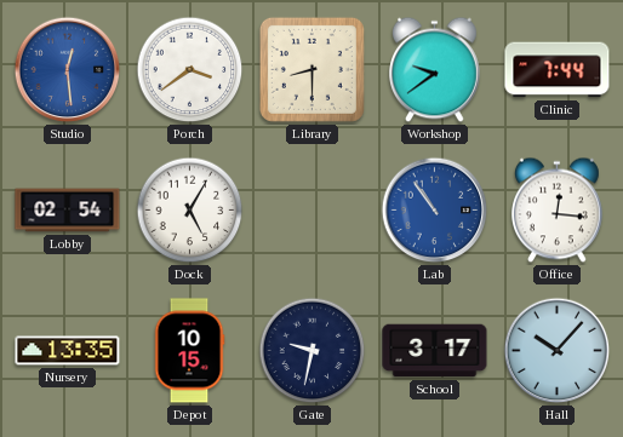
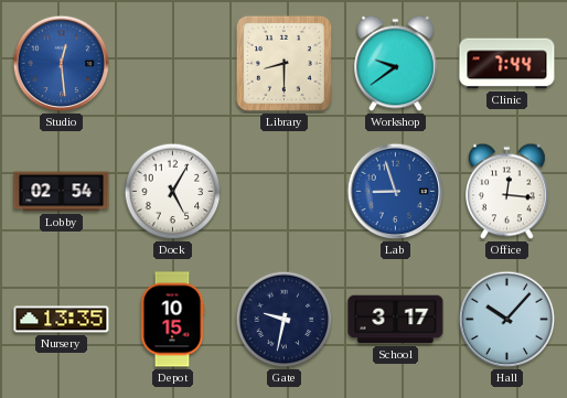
Porch: 3:39 -> none (190, 70)
Lab: 10:54 -> 8:57 (396, 192)
